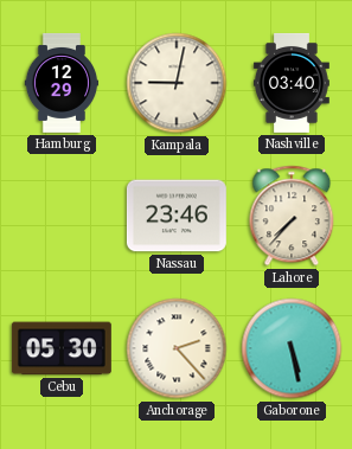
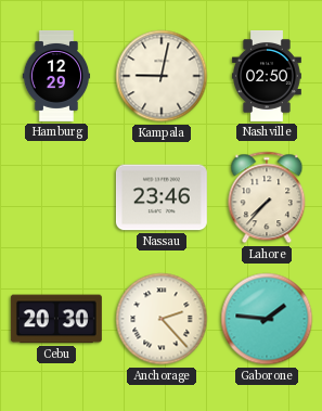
Nashville: 03:40 -> 02:50 (267, 76)
Cebu: 05:30 -> 20:30 (56, 319)
Gaborone: 5:28 -> 1:46 (267, 319)
